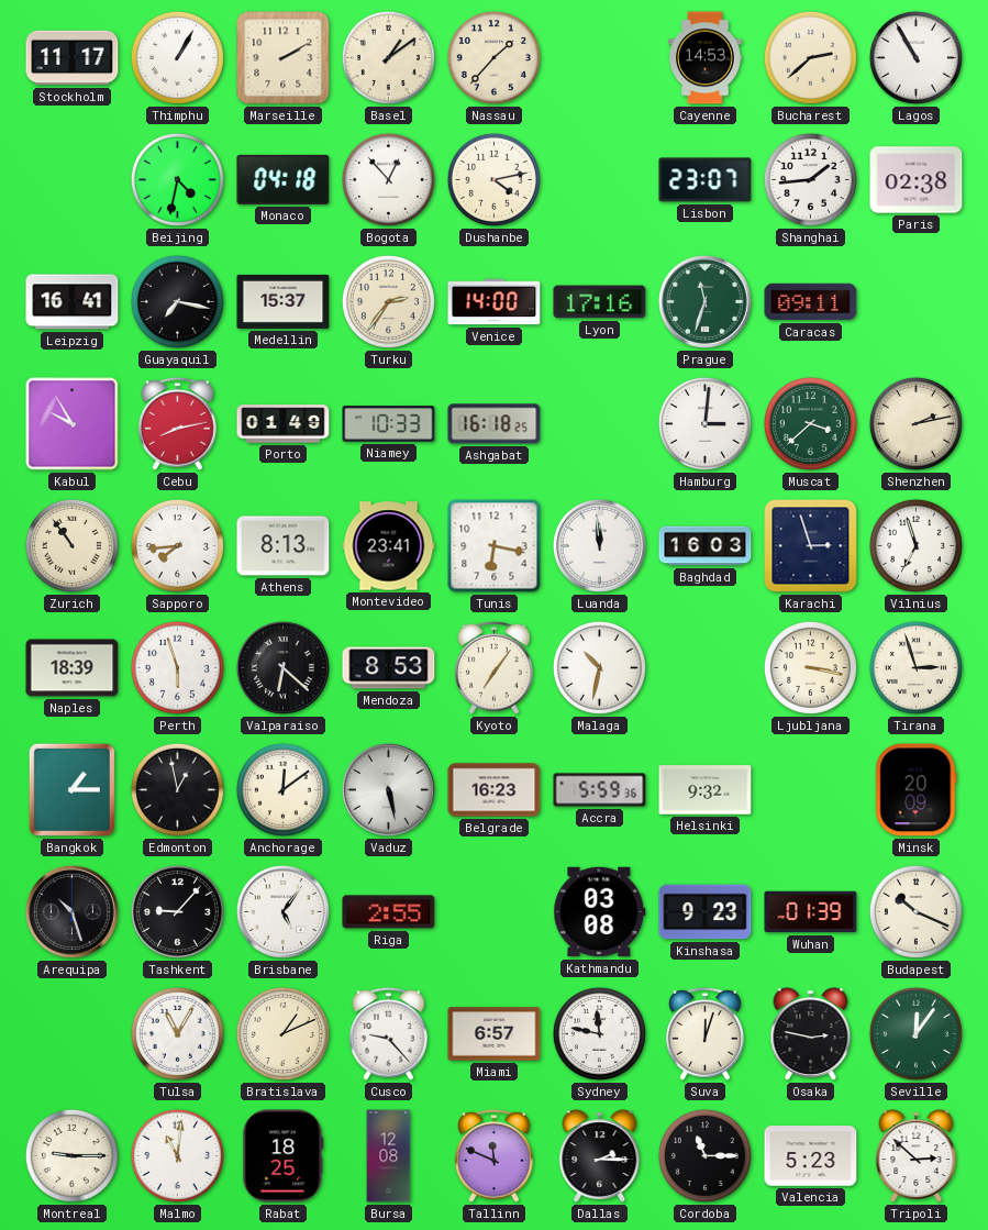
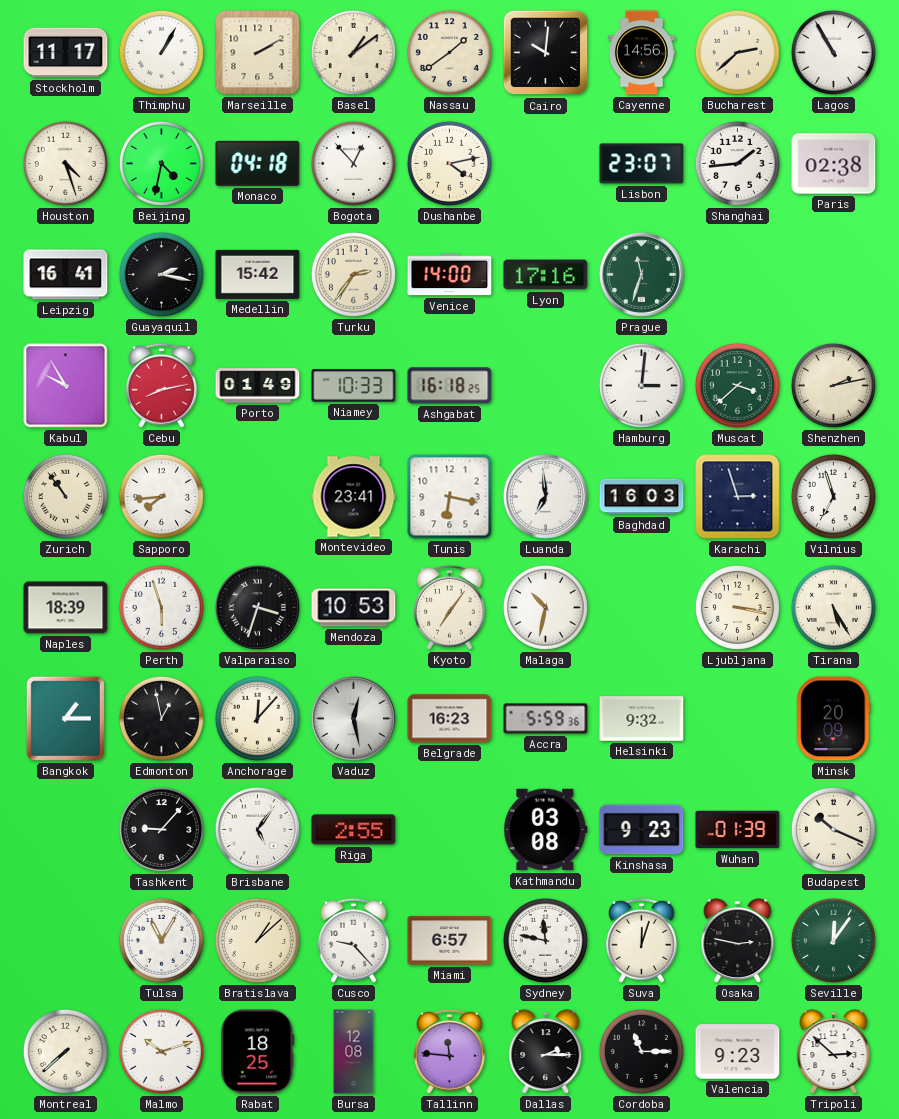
Nassau: 1:37 -> 1:39 (449, 52)
Cairo: none -> 10:01 (546, 53)
Cayenne: 14:53 -> 14:56 (642, 53)
Houston: none -> 4:27 (65, 163)
Guayaquil: 7:17 -> 2:17 (161, 274)
Medellin: 15:37 -> 15:42 (258, 274)
Caracas: 09:11 -> none (811, 302)
Athens: 8:13 -> none (284, 546)
Luanda: 11:59 -> 6:59 (545, 496)
Valparaiso: 6:22 -> 3:33 (257, 607)
Mendoza: 8:53 -> 10:53 (354, 608)
Tirana: 2:57 -> 5:25 (833, 607)
Anchorage: 12:09 -> 12:07 (257, 718)
Vaduz: 5:28 -> 12:28 (353, 718)
Arequipa: 10:27 -> none (71, 911)
Bratislava: 1:11 -> 1:08 (257, 940)
Montreal: 9:15 -> 7:38 (65, 1051)
Malmo: 11:01 -> 10:12 (161, 1051)
Tallinn: 11:49 -> 11:46 (450, 1051)
Valencia: 5:23 -> 9:23 (738, 1052)
